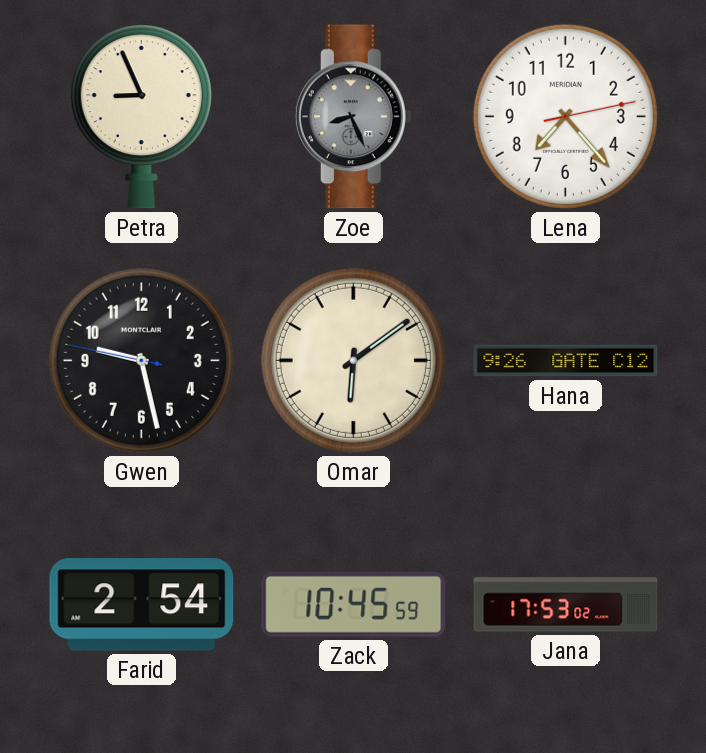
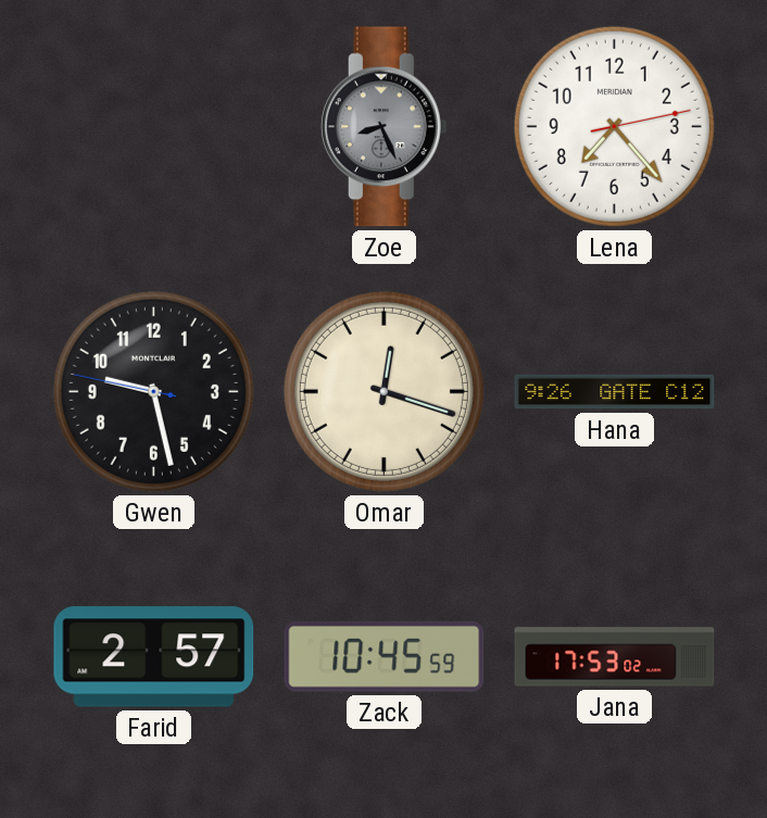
Petra: 8:56 -> none (141, 117)
Omar: 6:09 -> 12:18 (383, 391)
Farid: 2:54 -> 2:57 (154, 657)
